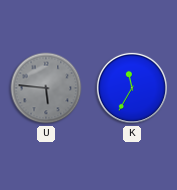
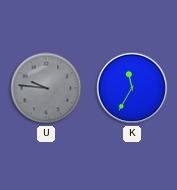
U: 5:46 -> 9:46 (46, 88)
